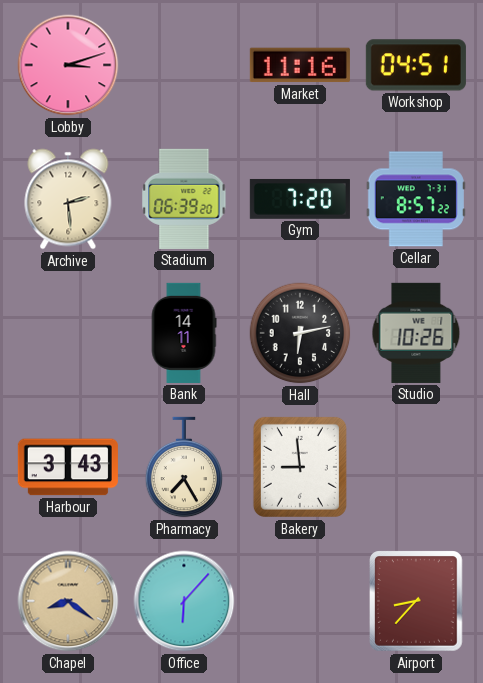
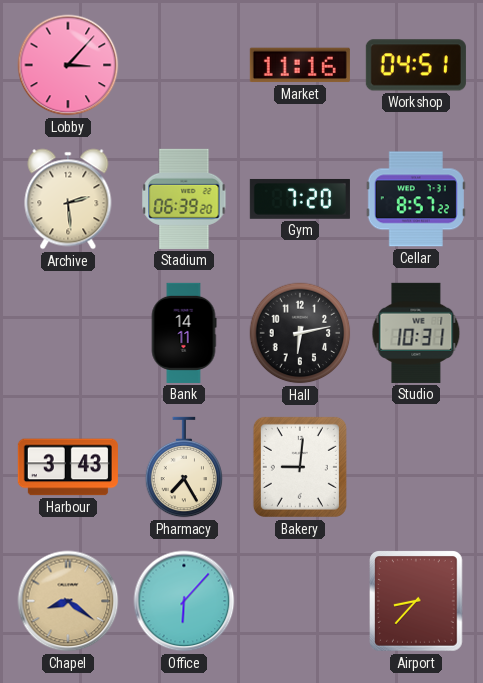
Lobby: 3:12 -> 3:07 (68, 65)
Studio: 10:26 -> 10:31 (416, 333)
Bakery: 8:59 -> 9:01 (300, 467)
